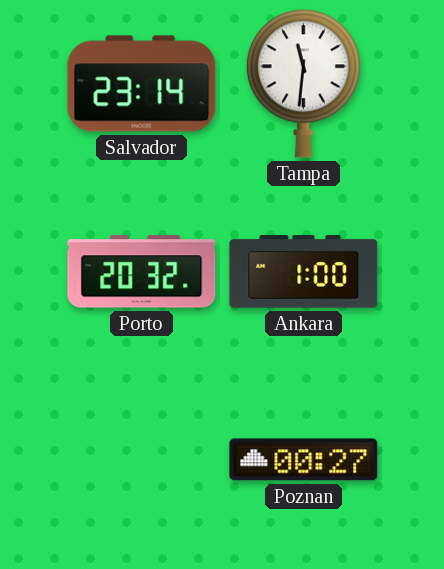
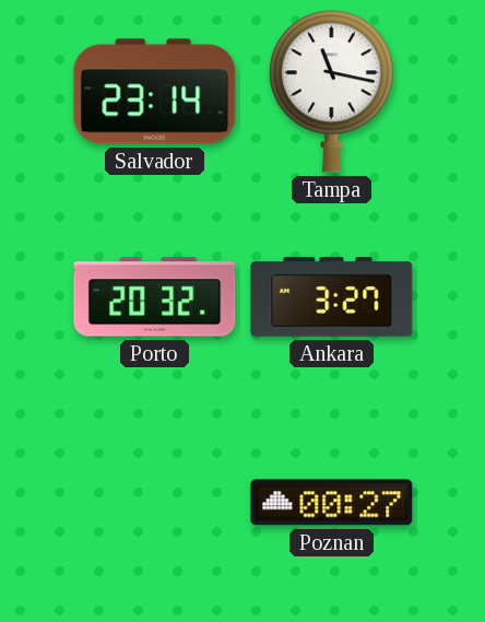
Tampa: 11:31 -> 11:17 (331, 92)
Ankara: 1:00 -> 3:27 (332, 297)
